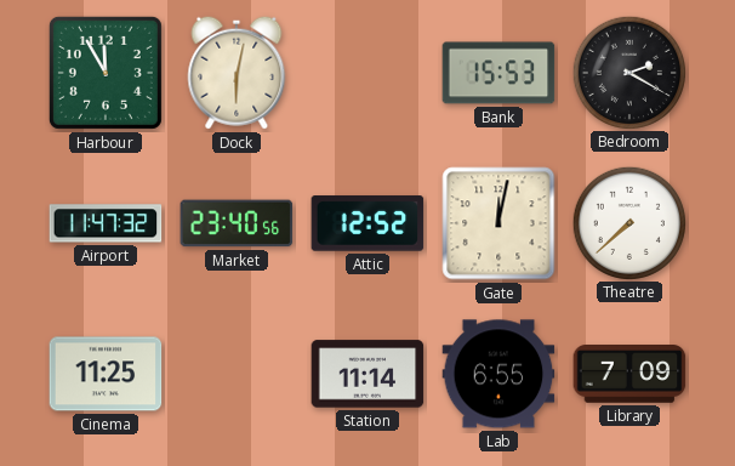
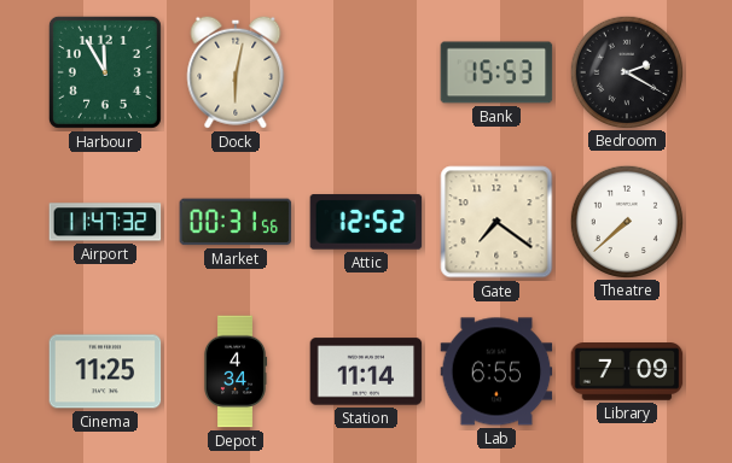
Market: 23:40 -> 00:31 (236, 222)
Gate: 12:02 -> 7:21 (496, 222)
Depot: none -> 4:34 (236, 371)
